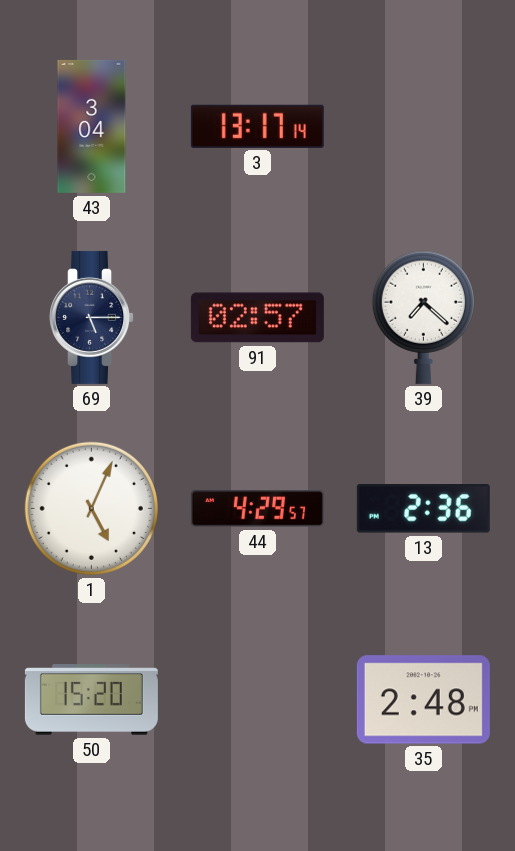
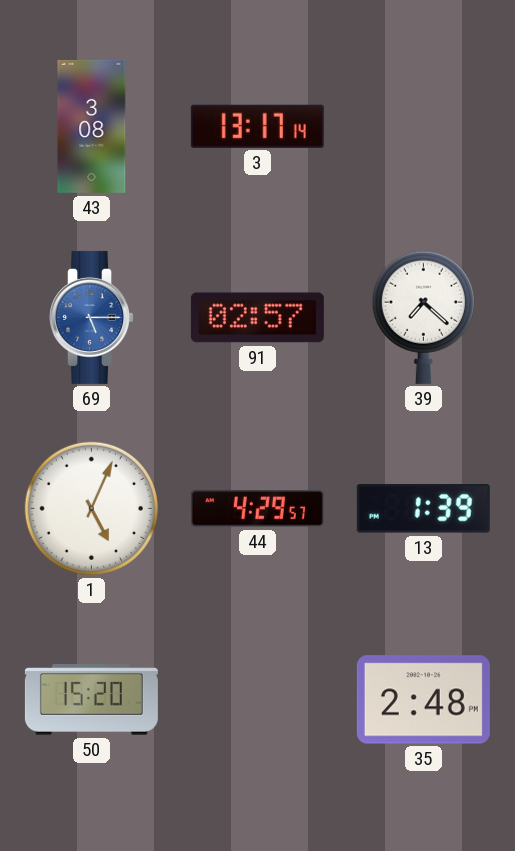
43: 3:04 -> 3:08 (92, 126)
69 dial: navy -> blue (92, 317)
13: 2:36 -> 1:39 (423, 509)
